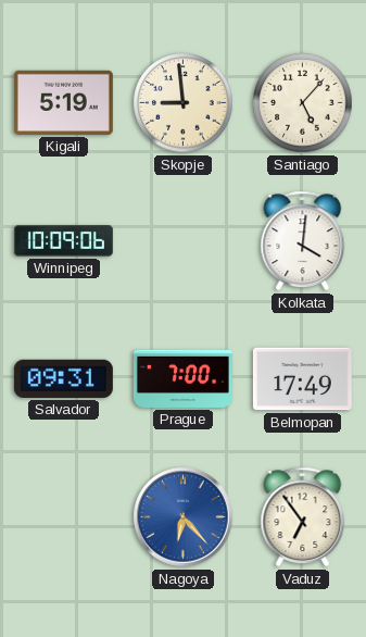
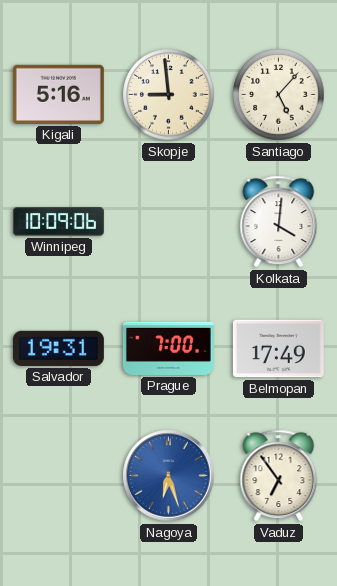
Kigali: 5:19 -> 5:16 (58, 94)
Salvador: 09:31 -> 19:31 (58, 348)
Nagoya: 6:23 -> 6:27 (169, 476)
